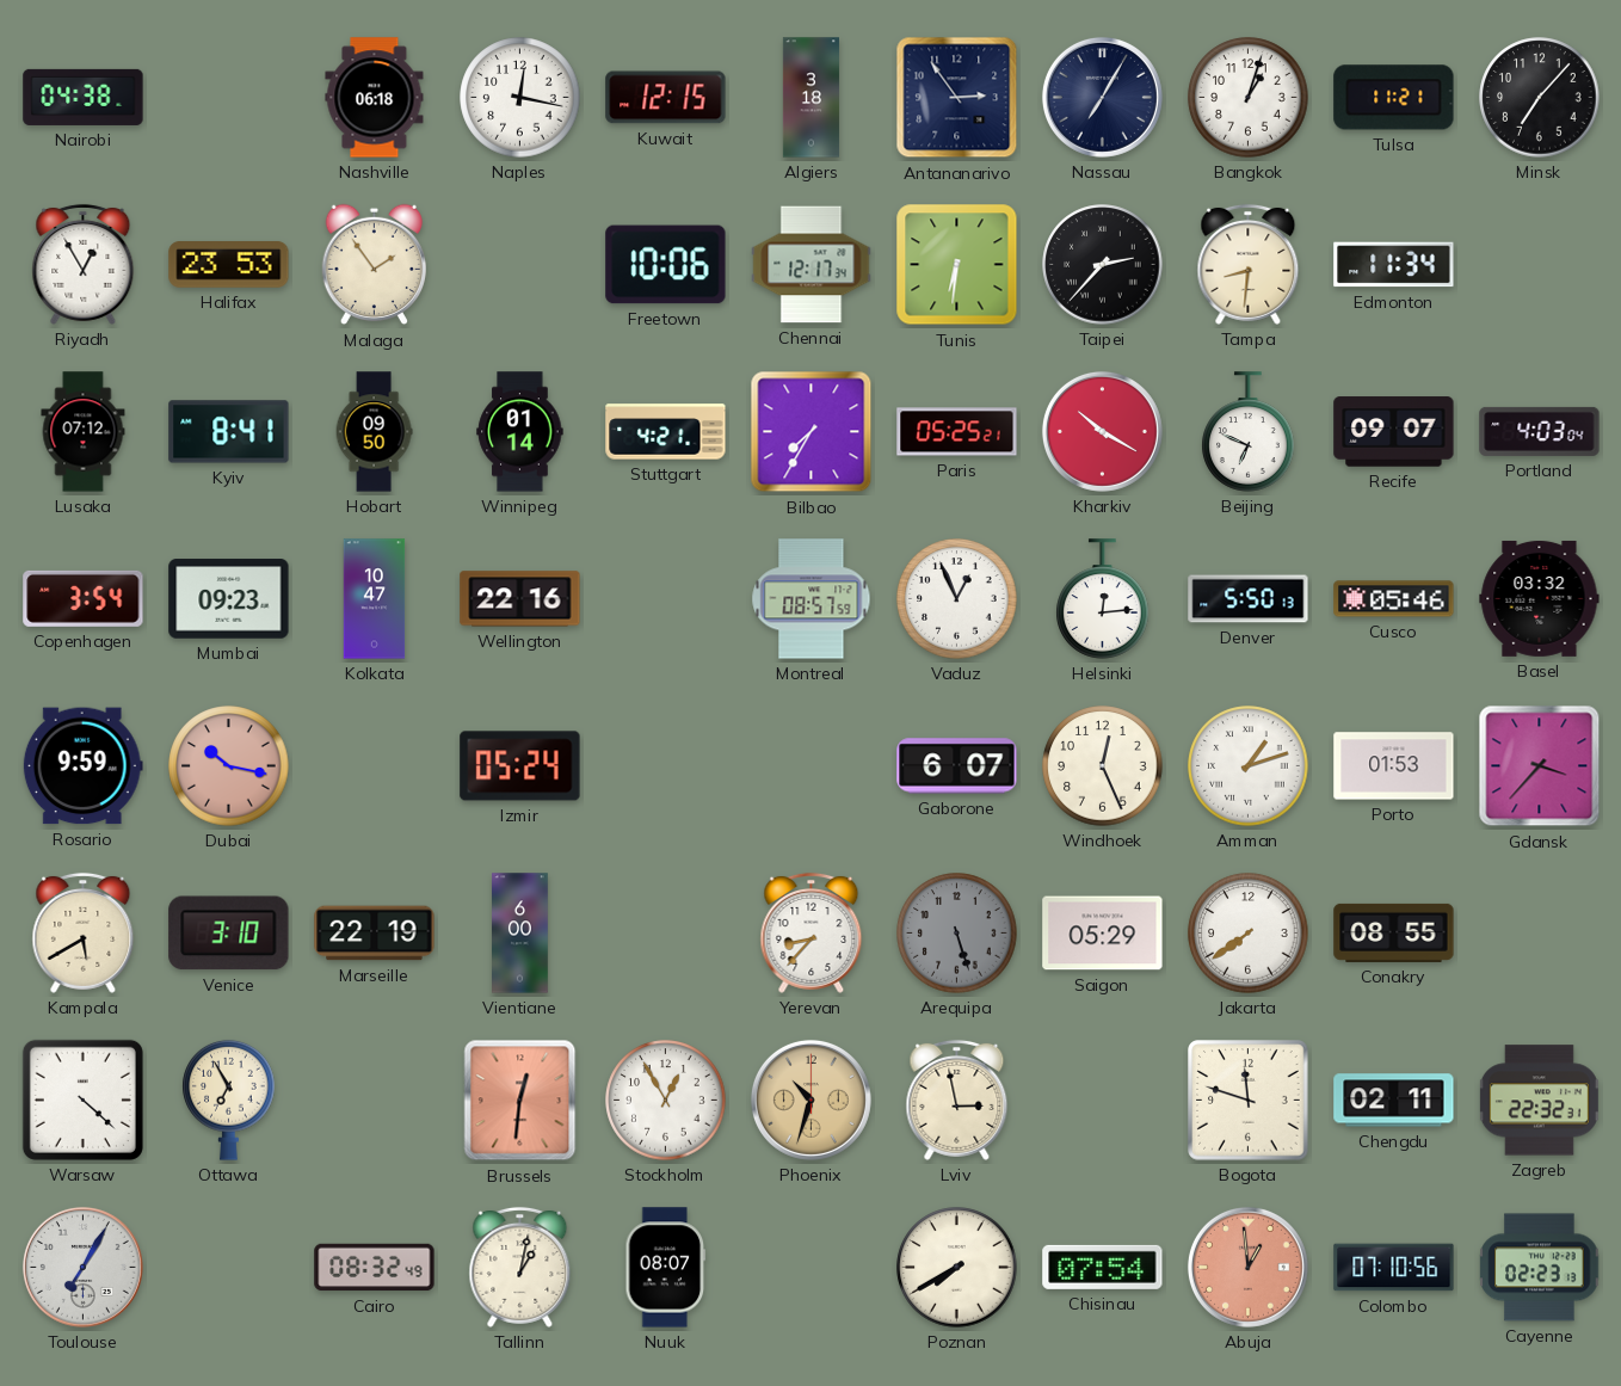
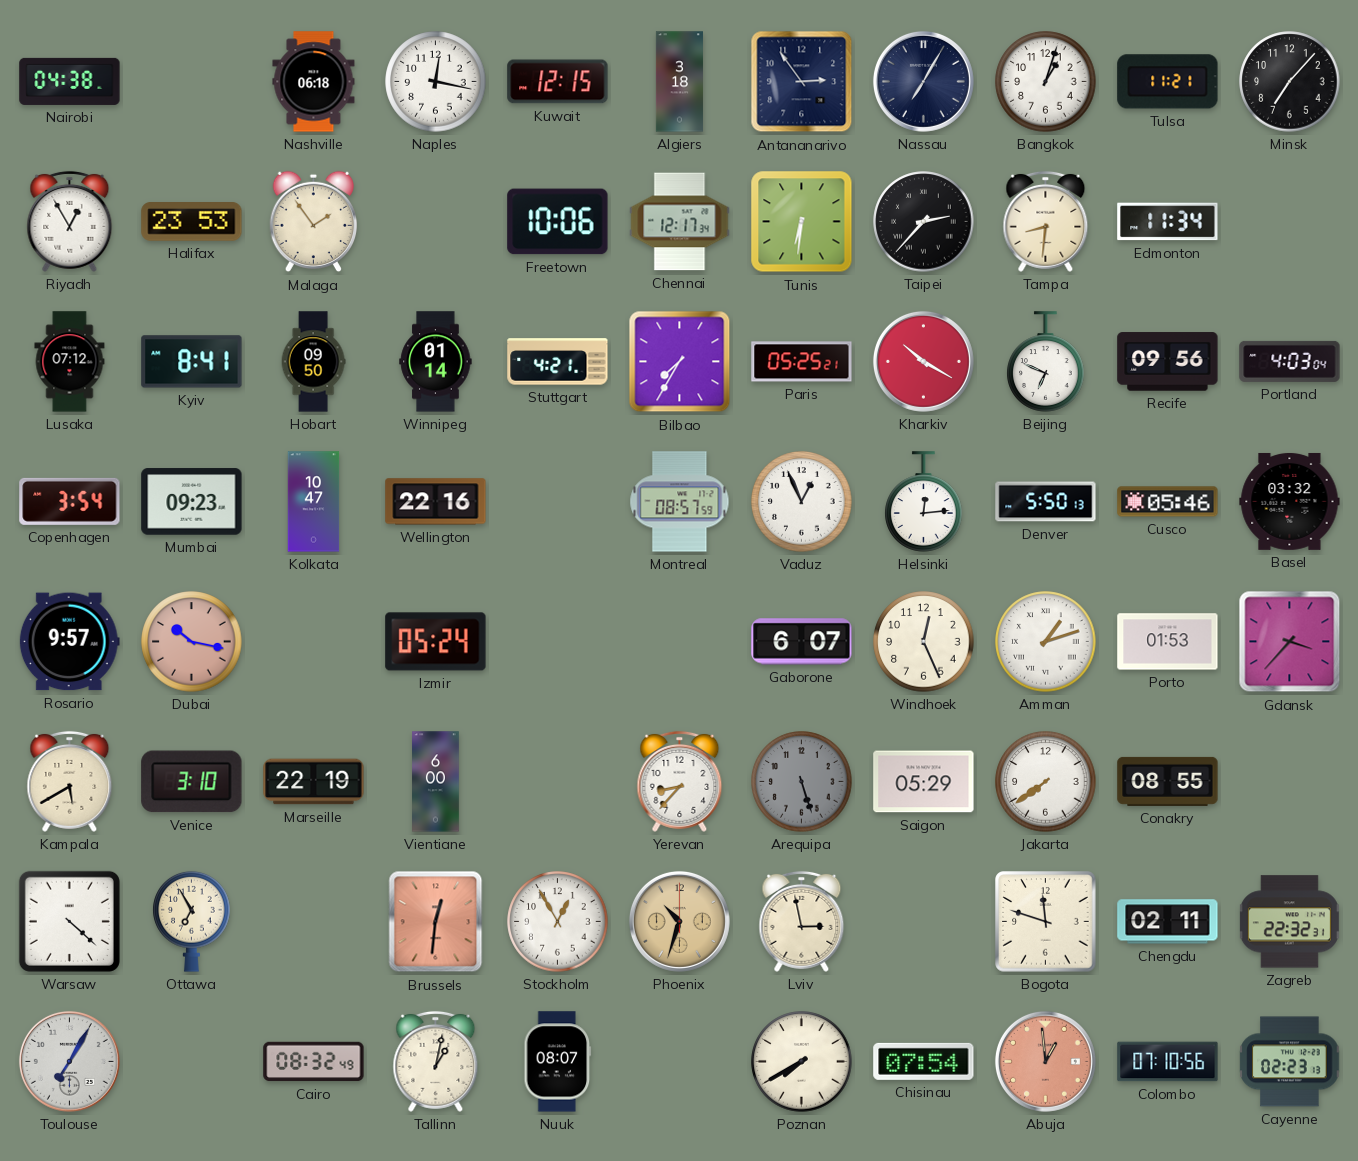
Recife: 09:07 -> 09:56 (1168, 362)
Rosario: 9:59 -> 9:57 (69, 642)
